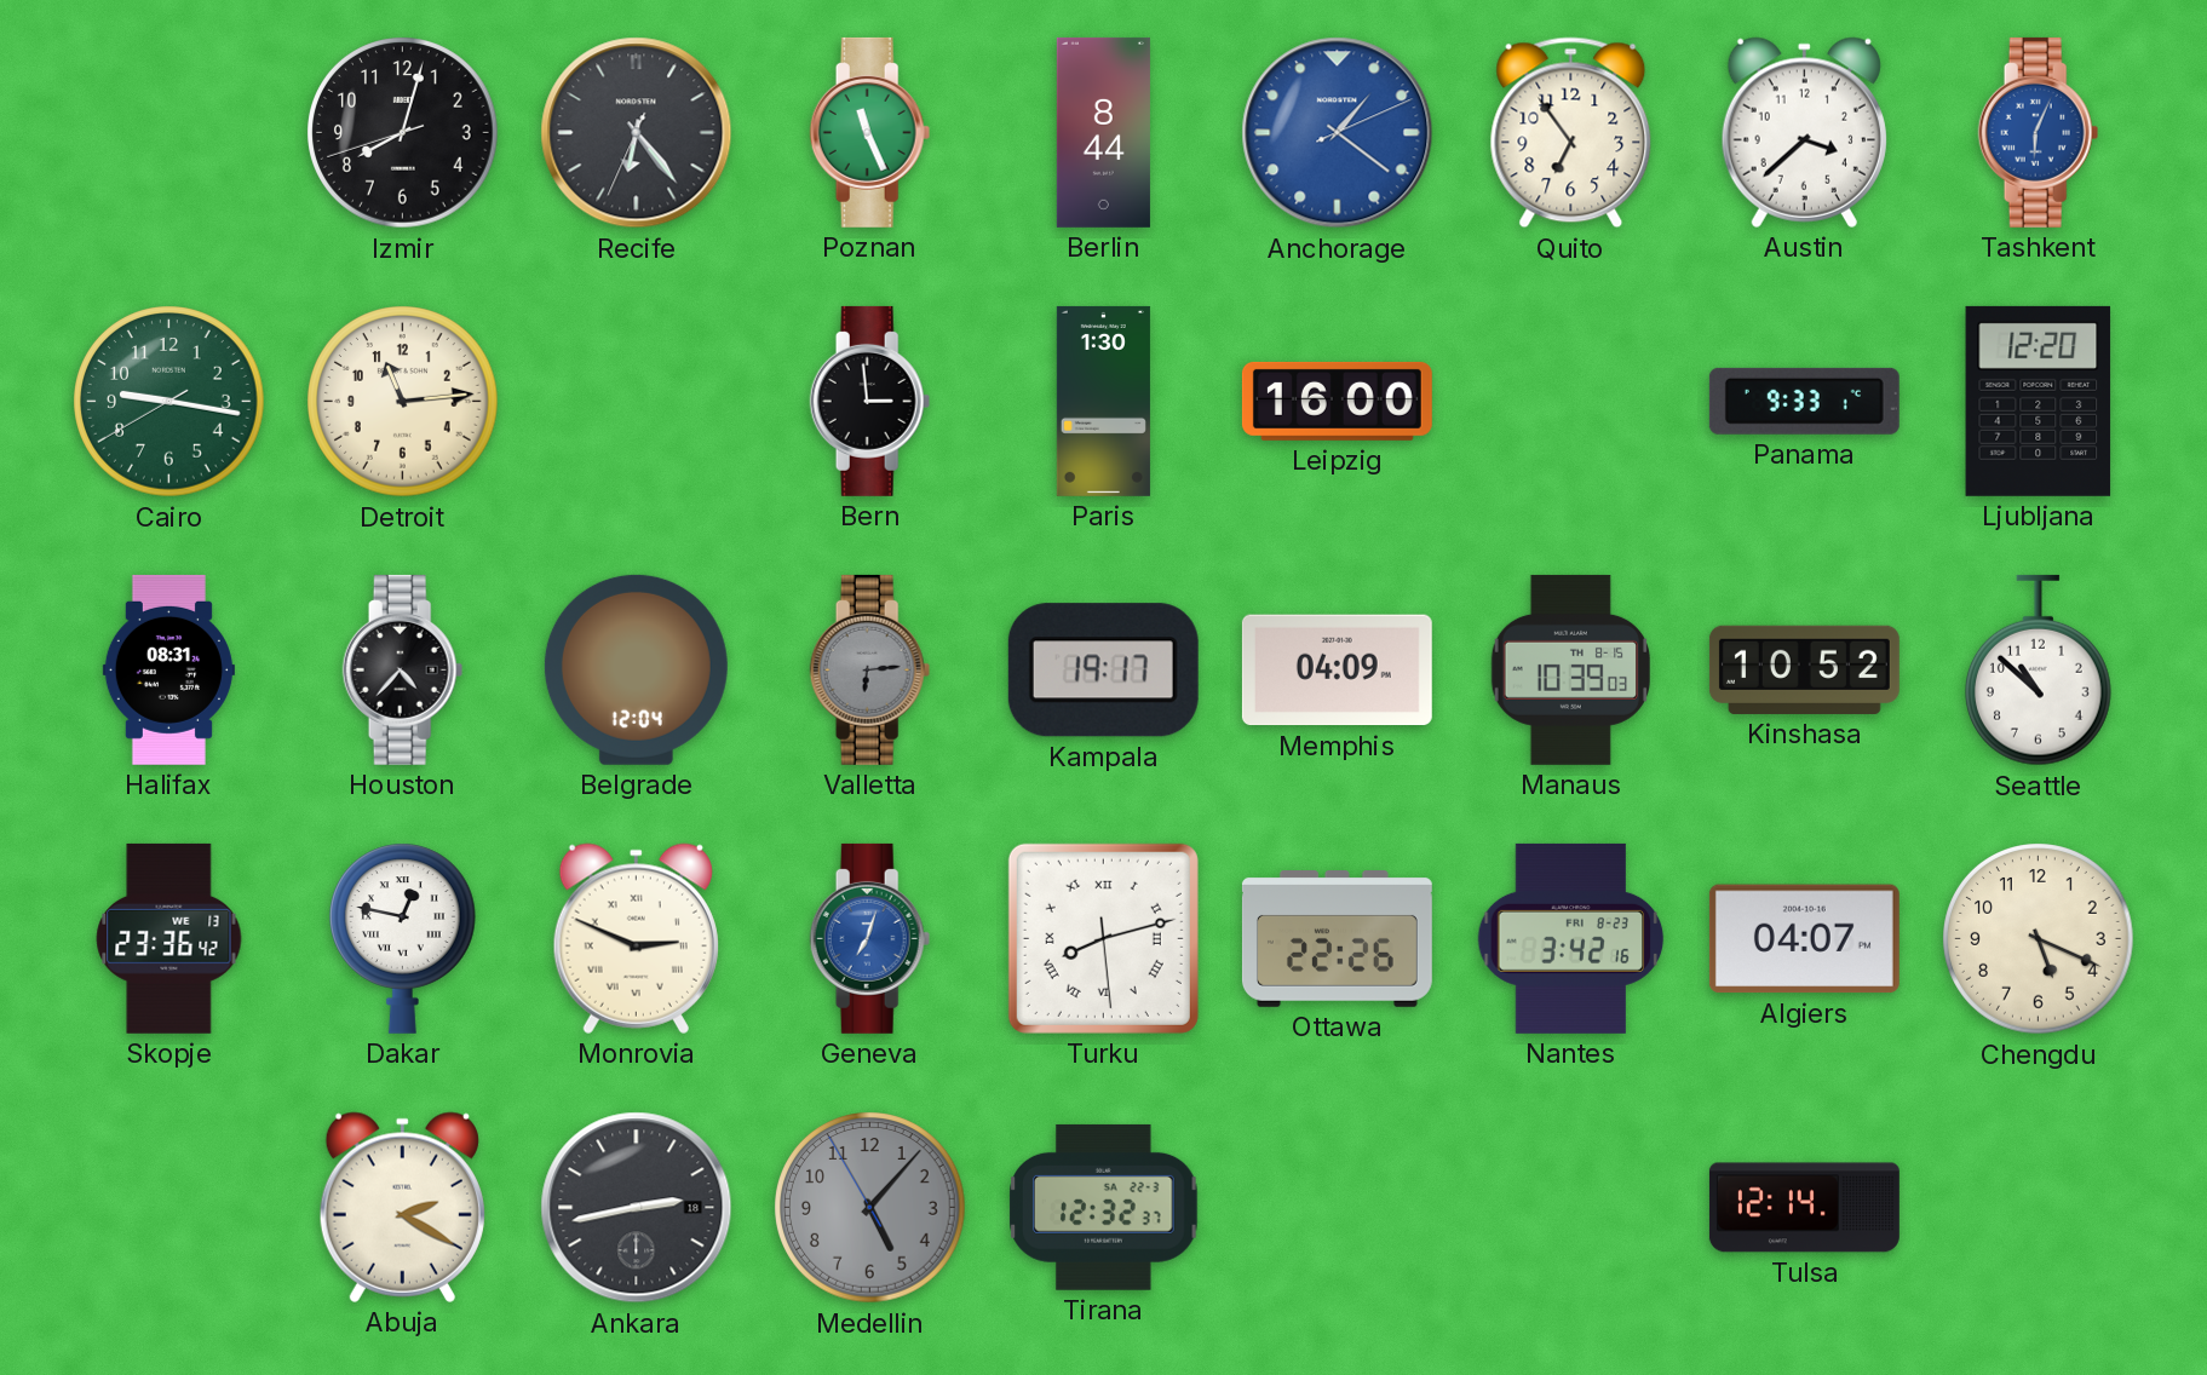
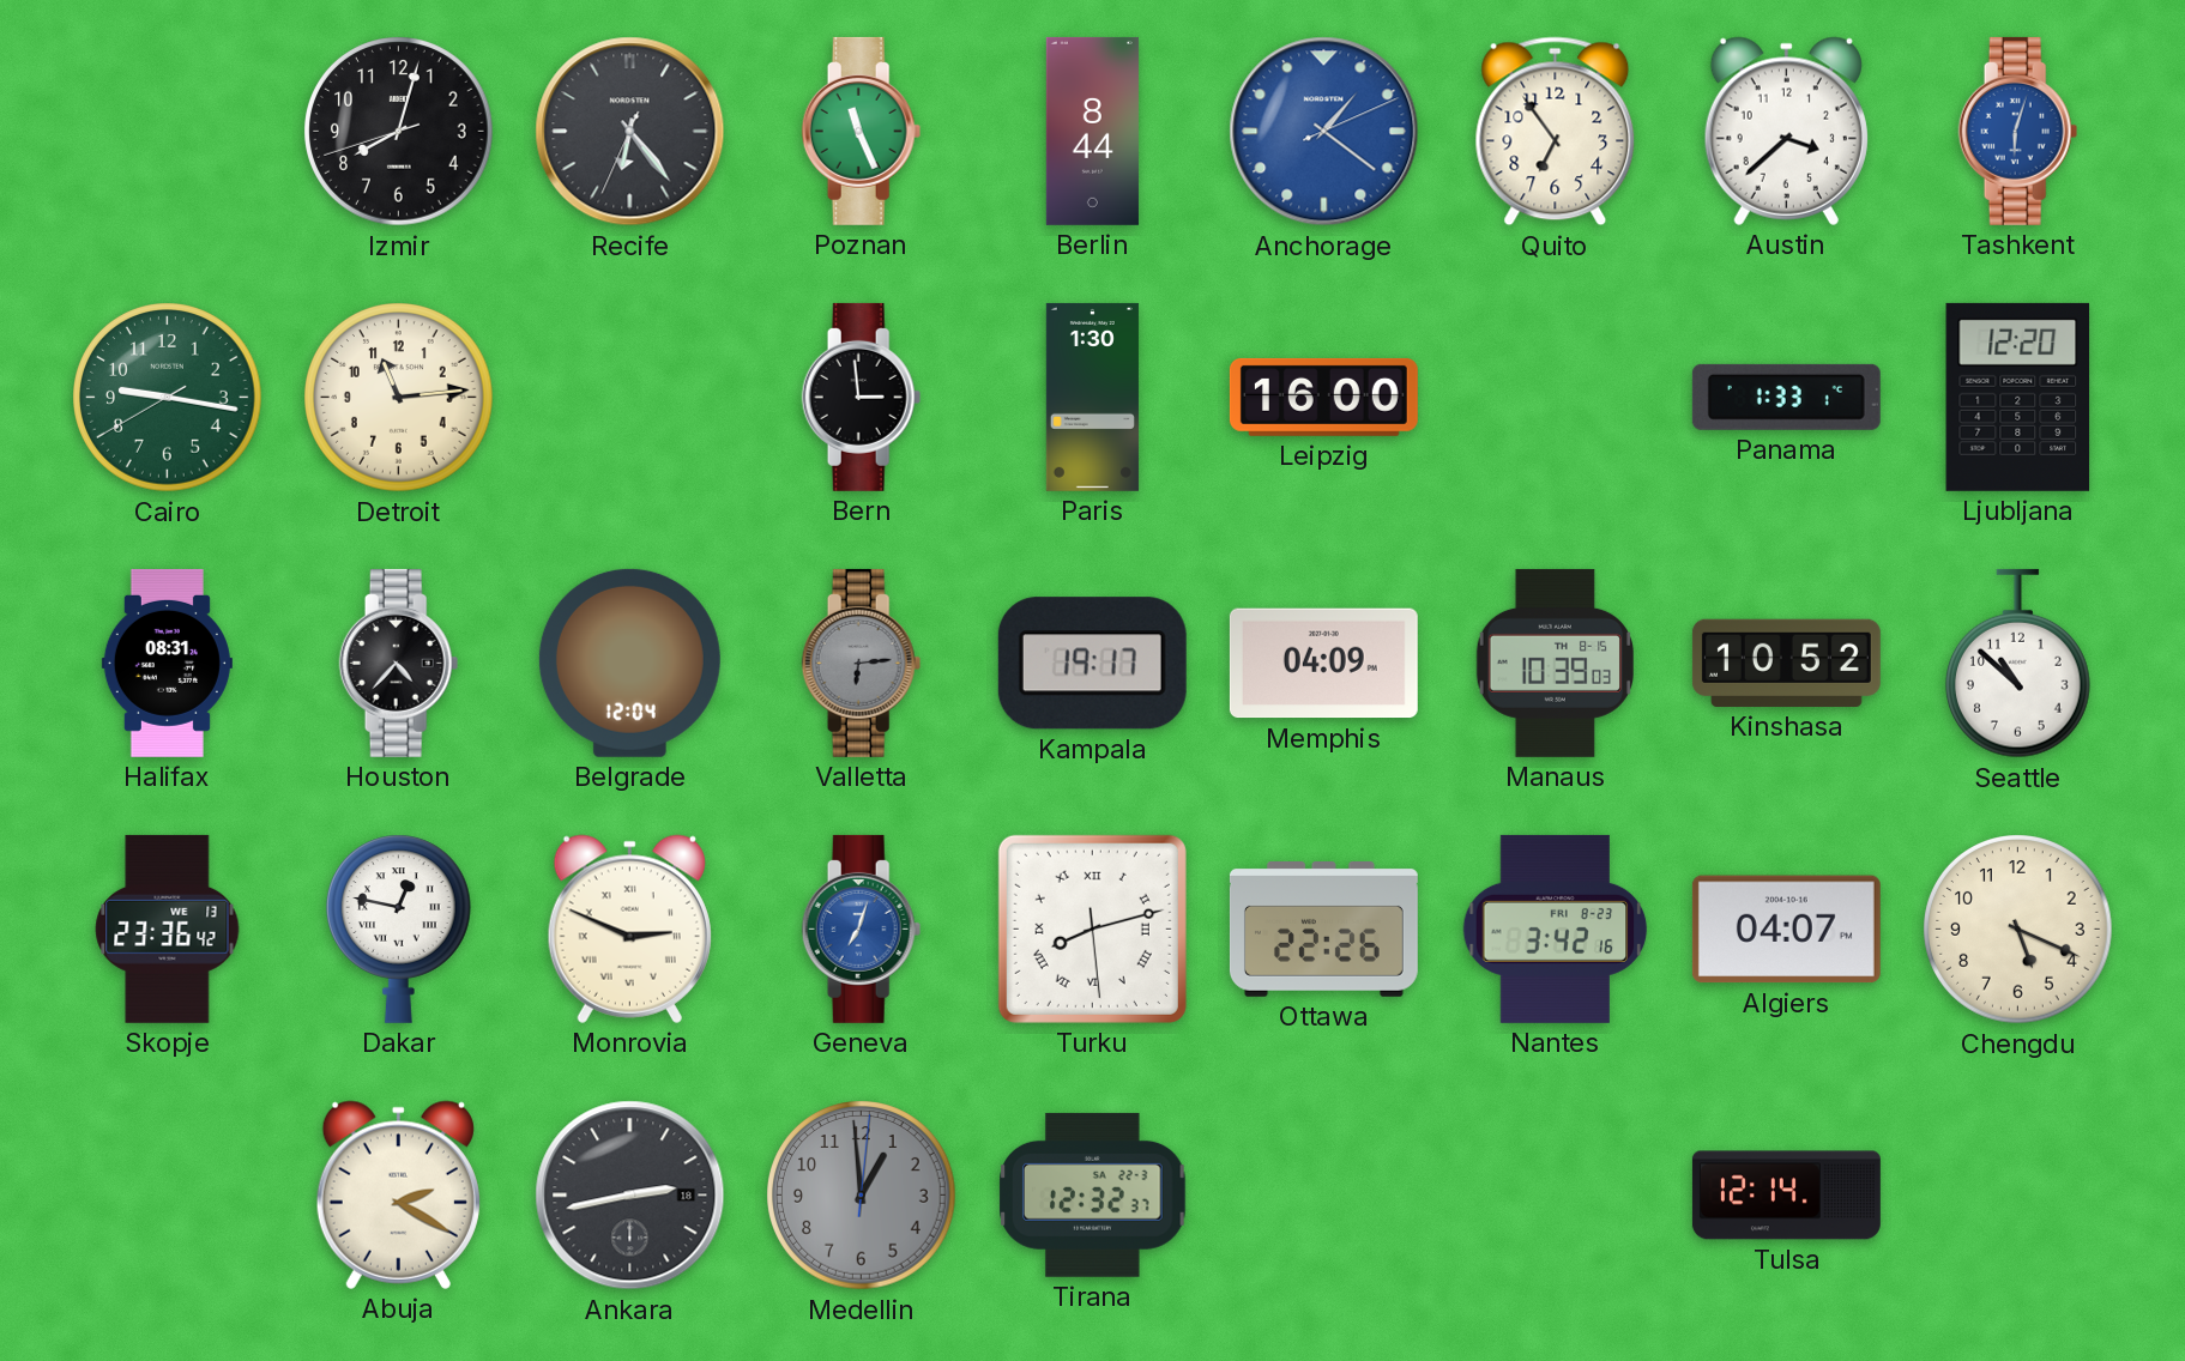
Tashkent: 6:04 -> 6:03 (2018, 131)
Panama: 9:33 -> 1:33 (1786, 397)
Medellin: 5:06 -> 12:59 (862, 1196)
